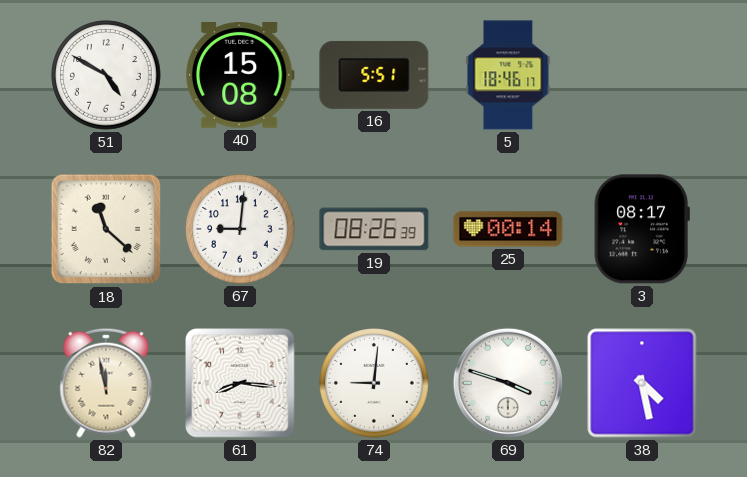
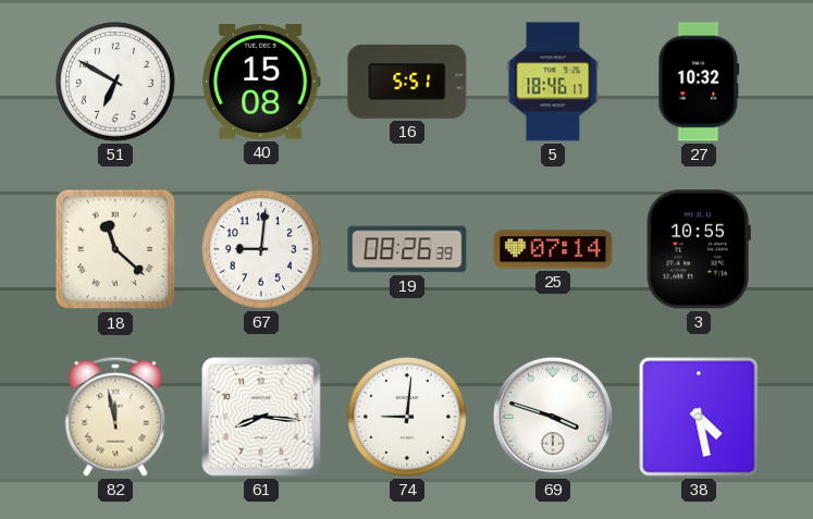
51: 4:50 -> 6:50 (115, 82)
27: none -> 10:32 (699, 82)
25: 00:14 -> 07:14 (553, 249)
3: 08:17 -> 10:55 (699, 249)
